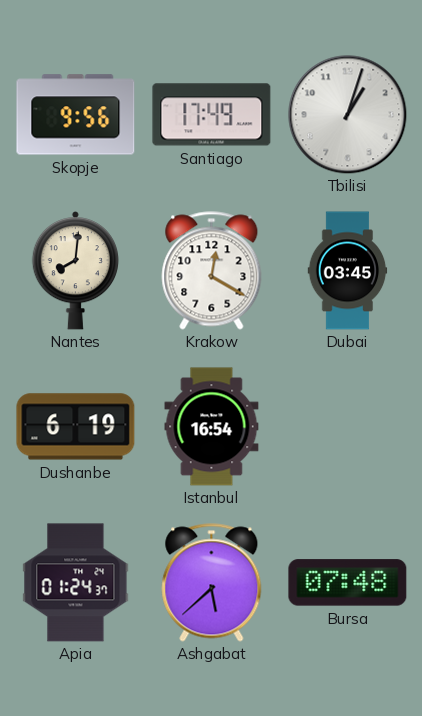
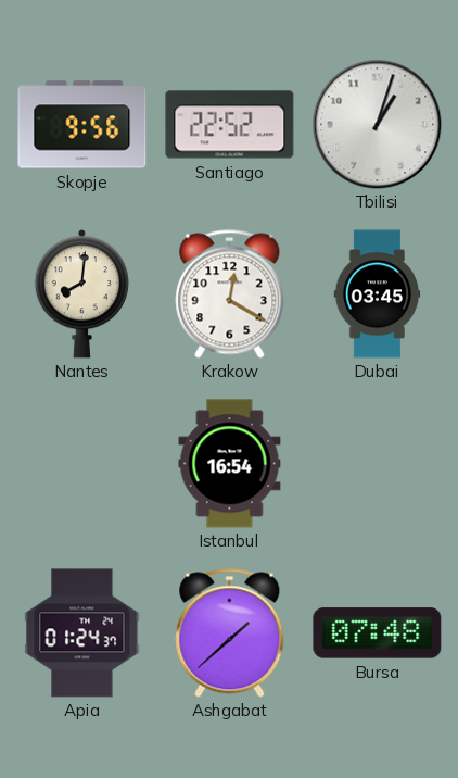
Santiago: 17:49 -> 22:52 (230, 125)
Dushanbe: 6:19 -> none (76, 427)
Ashgabat: 5:38 -> 1:38 (230, 633)
